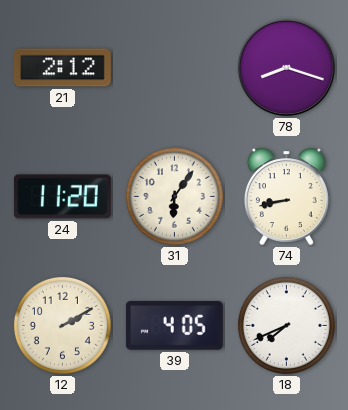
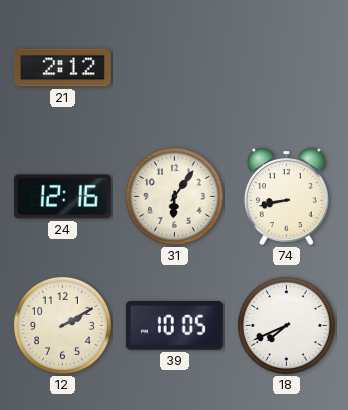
78: 8:18 -> none (286, 67)
24: 11:20 -> 12:16 (62, 197)
39: 4:05 -> 10:05 (174, 325)
